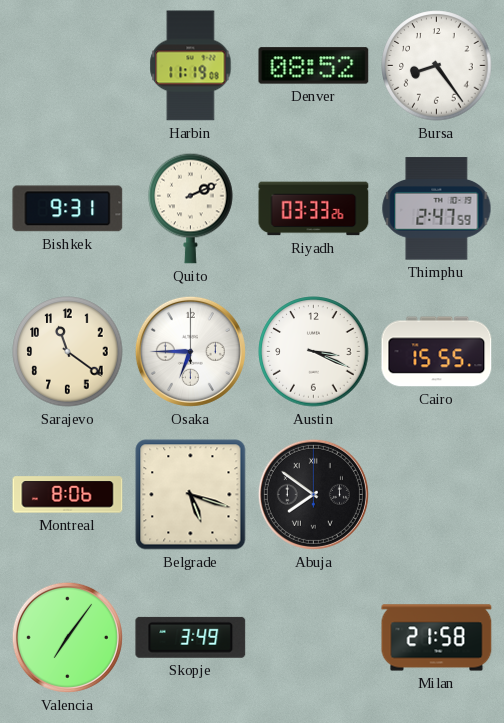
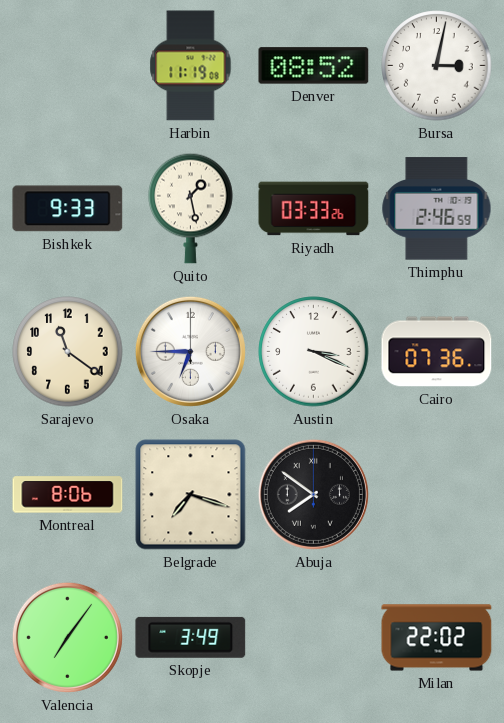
Bursa: 8:24 -> 3:02 (437, 66)
Bishkek: 9:31 -> 9:33 (68, 209)
Quito: 2:11 -> 1:28 (191, 208)
Thimphu: 2:47 -> 2:46 (437, 209)
Cairo: 15:55 -> 07:36 (437, 352)
Belgrade: 5:18 -> 7:18 (191, 495)
Milan: 21:58 -> 22:02 (437, 638)
